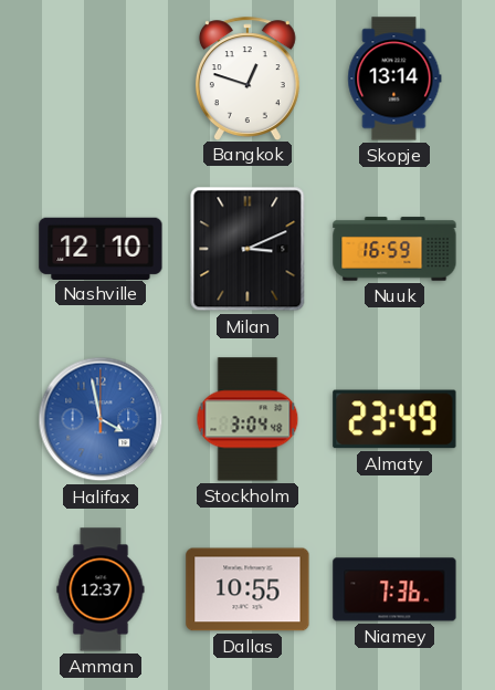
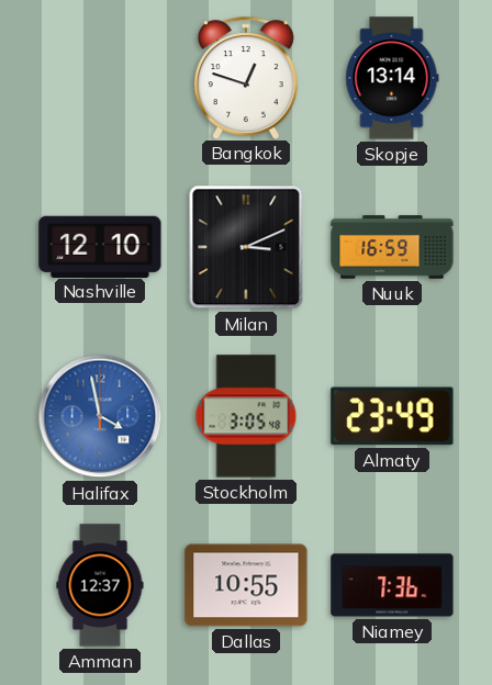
Stockholm: 3:04 -> 3:05 (246, 416)
